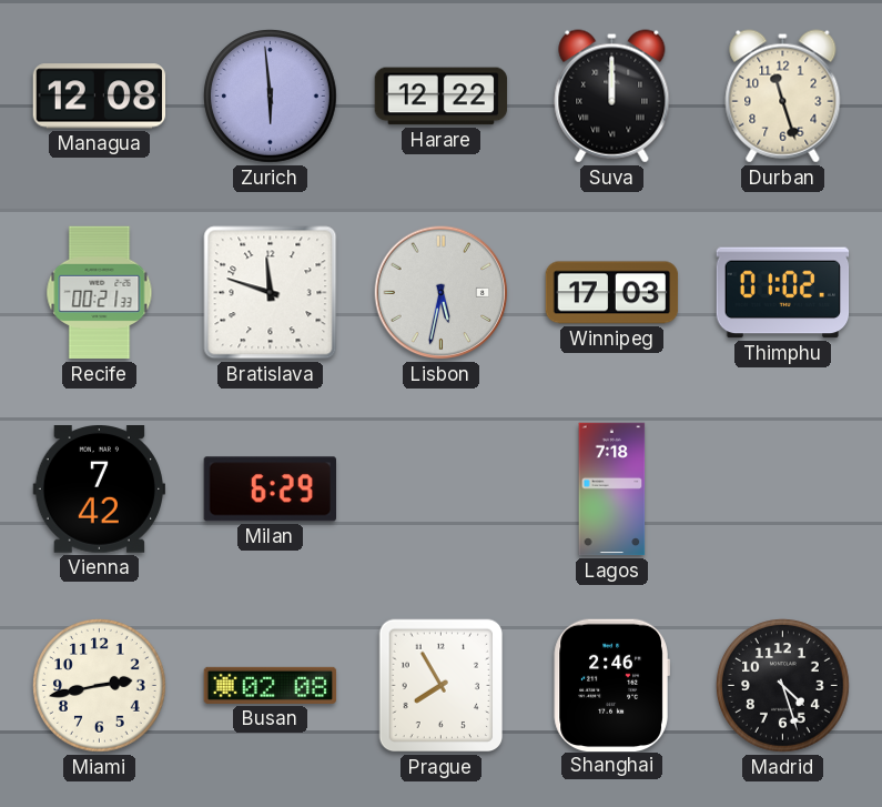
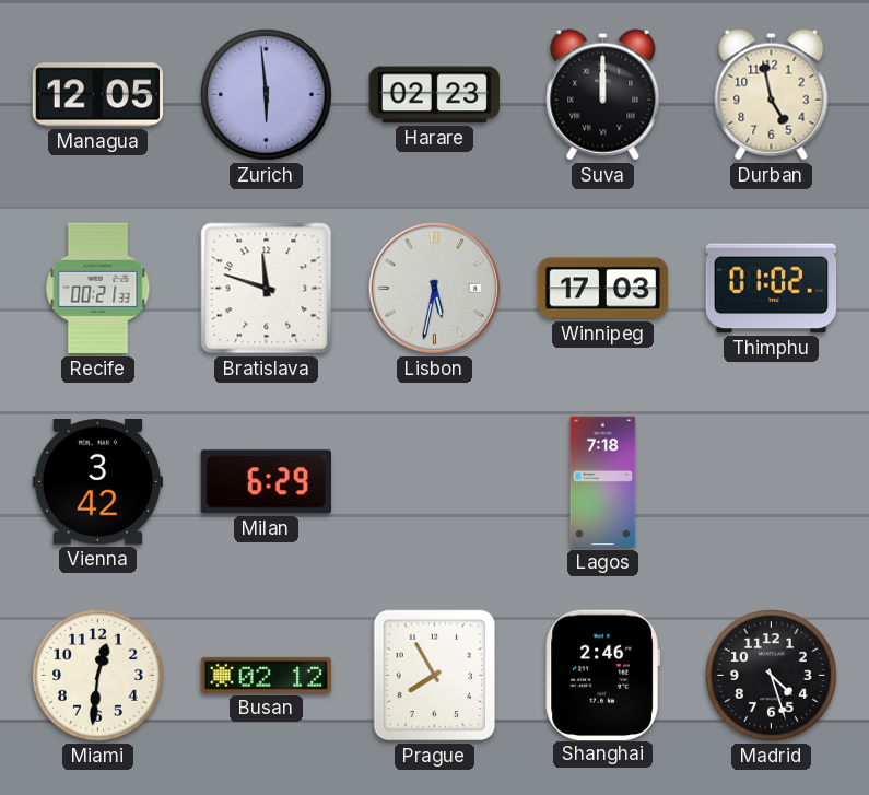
Managua: 12:08 -> 12:05 (98, 95)
Harare: 12:22 -> 02:23 (435, 95)
Durban: 11:27 -> 4:58 (772, 95)
Vienna: 7:42 -> 3:42 (98, 482)
Miami: 2:43 -> 12:31 (98, 676)
Busan: 02:08 -> 02:12 (267, 675)
